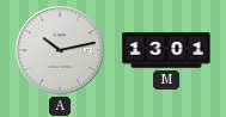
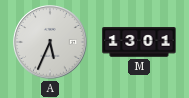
A: 10:13 -> 5:34 (50, 42)
